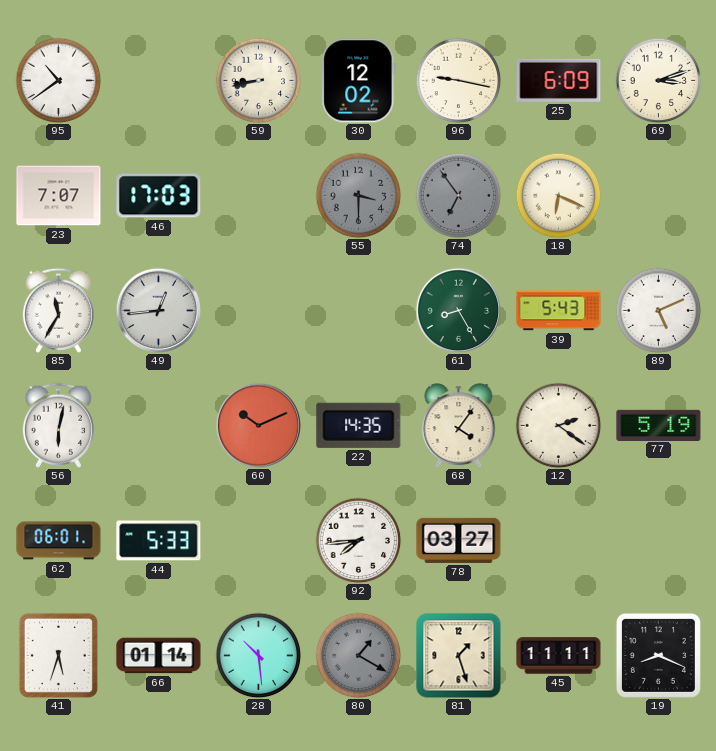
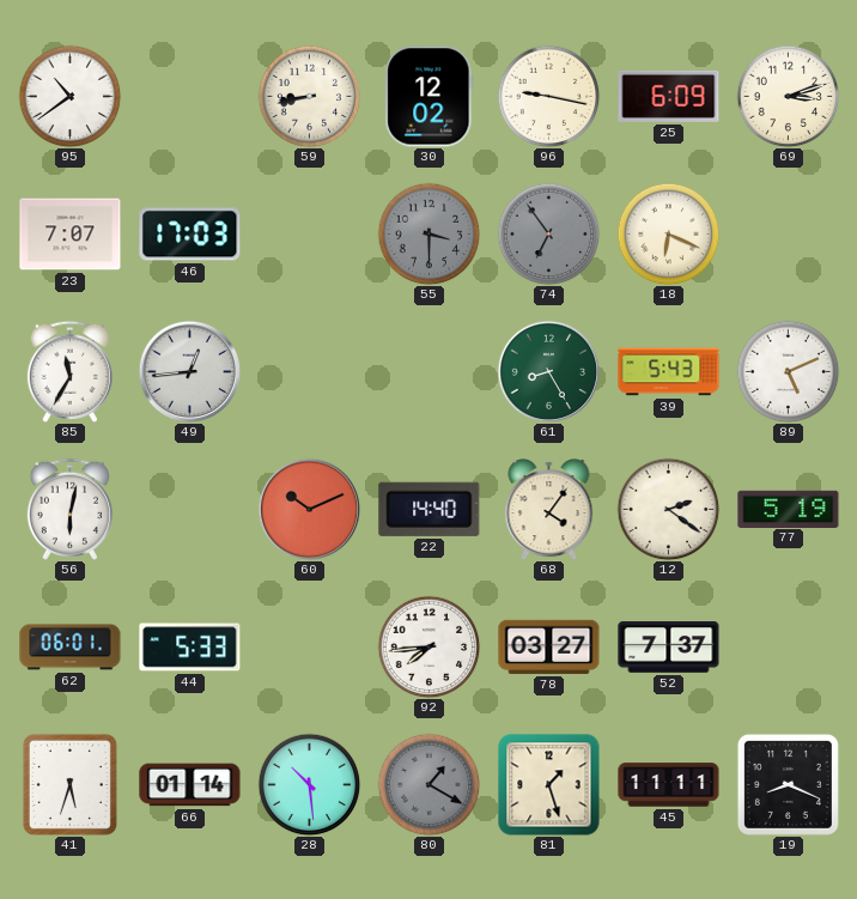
22: 14:35 -> 14:40 (430, 509)
52: none -> 7:37 (669, 648)
